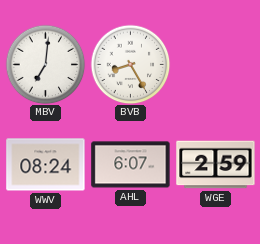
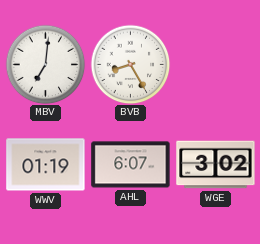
WWV: 08:24 -> 01:19 (46, 165)
WGE: 2:59 -> 3:02 (216, 165)
